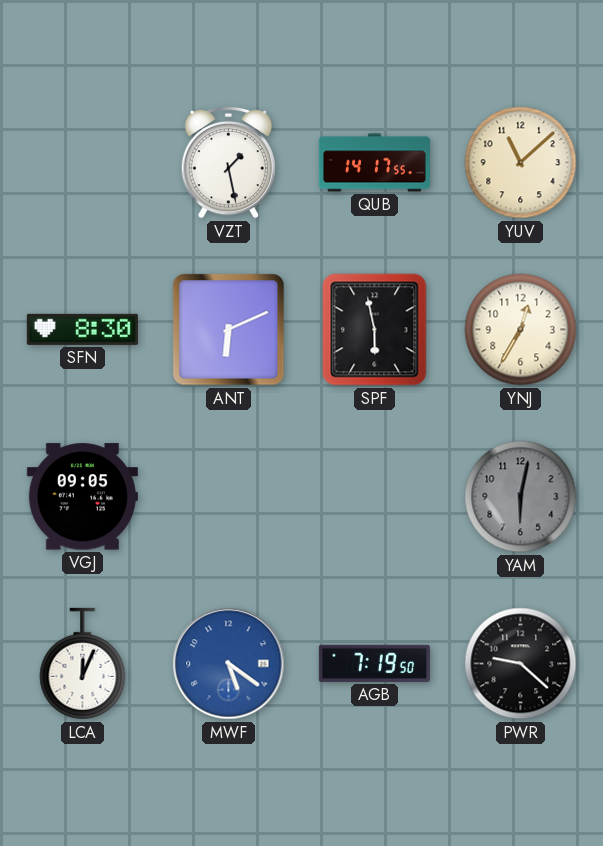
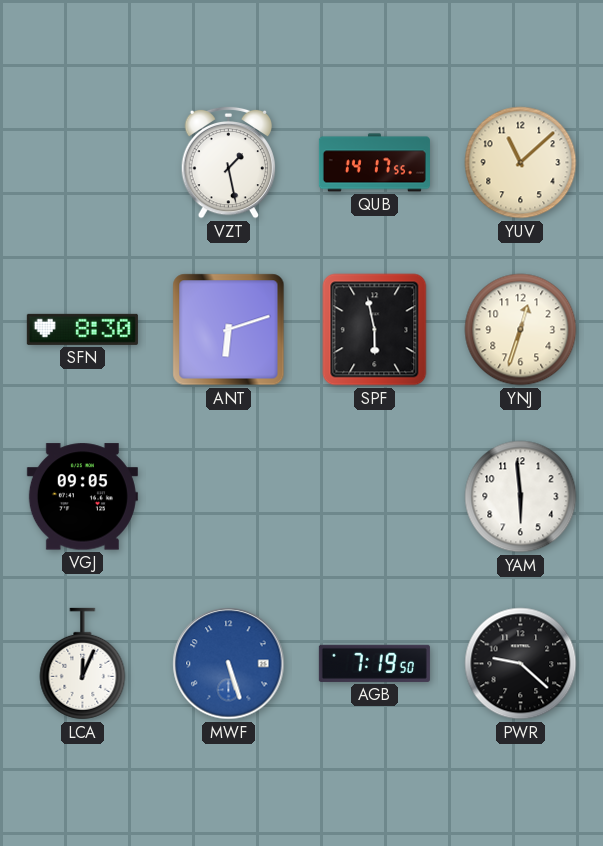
ANT: 6:11 -> 6:12 (229, 330)
YNJ: 12:35 -> 12:33 (521, 330)
YAM: 6:02 -> 5:59 (521, 497)
YAM dial: grey -> white (521, 497)
MWF: 5:21 -> 5:27 (229, 664)
